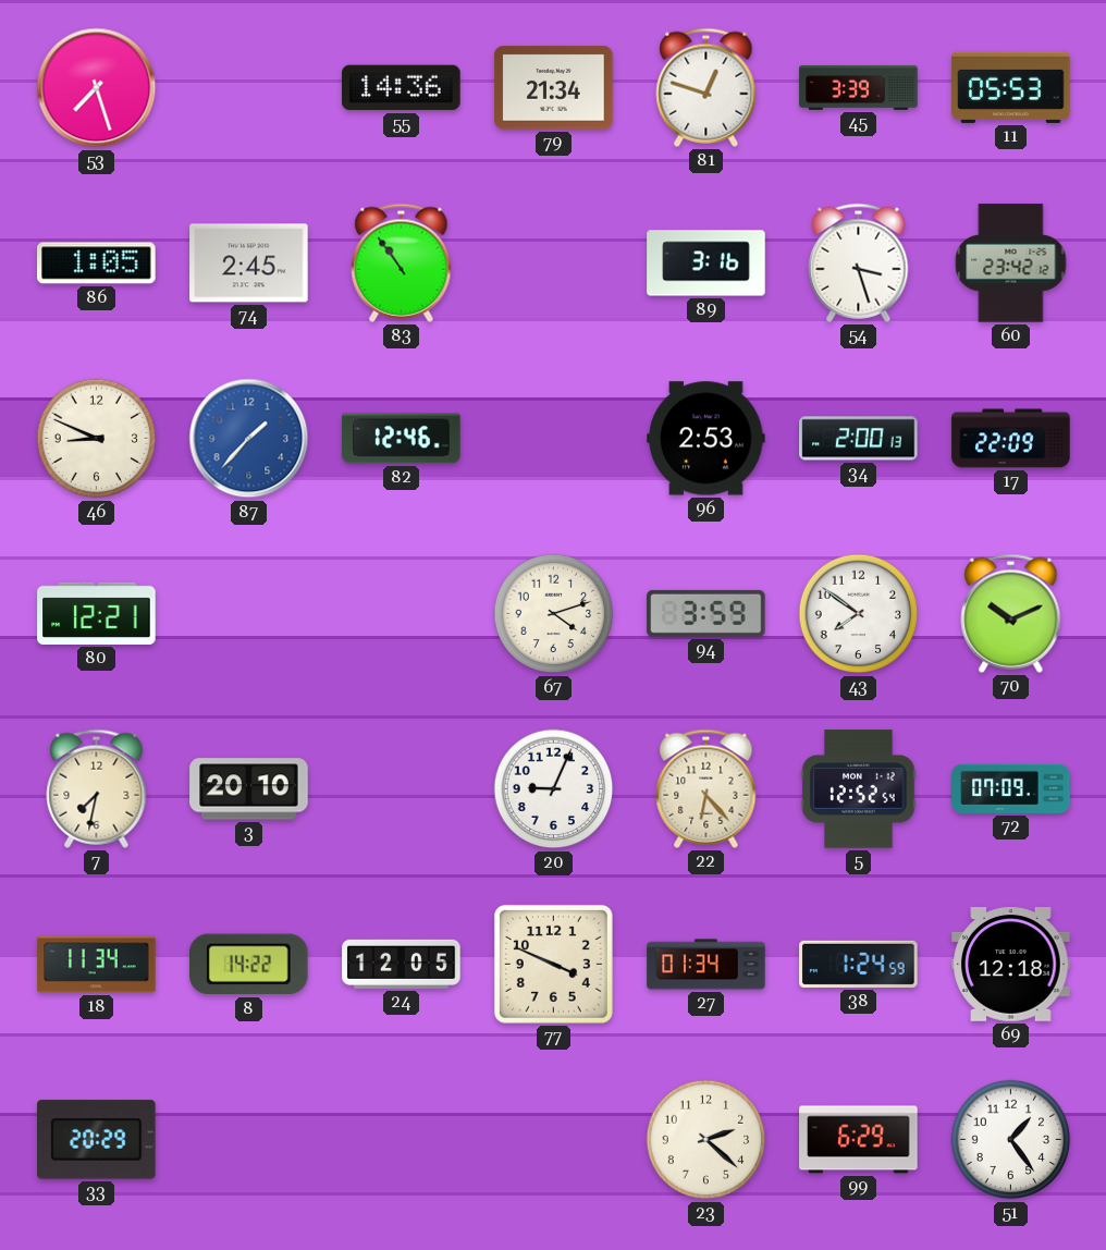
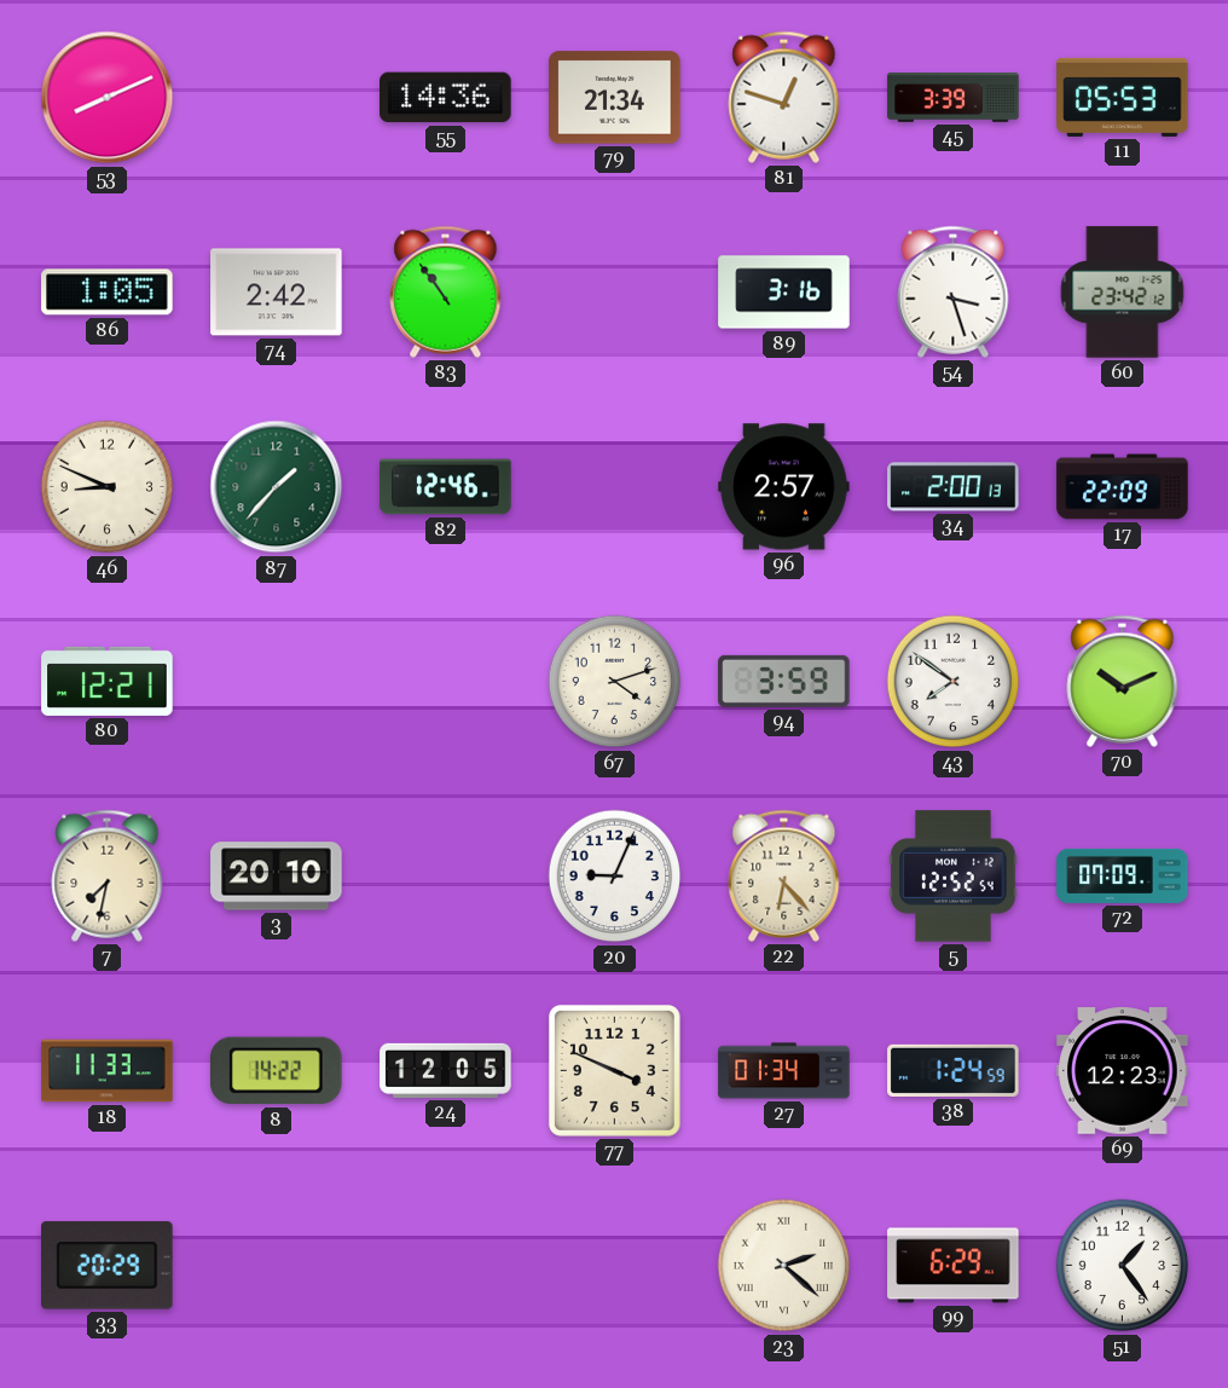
53: 7:27 -> 8:11 (108, 98)
74: 2:45 -> 2:42 (277, 293)
87 dial: blue -> green (277, 487)
96: 2:53 -> 2:57 (784, 487)
18: 11:34 -> 11:33 (108, 1071)
69: 12:18 -> 12:23 (1123, 1071)
23 numerals: Arabic -> Roman (784, 1266)
